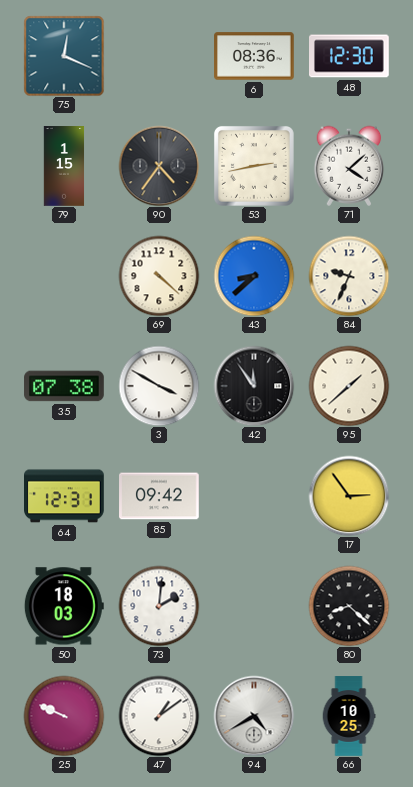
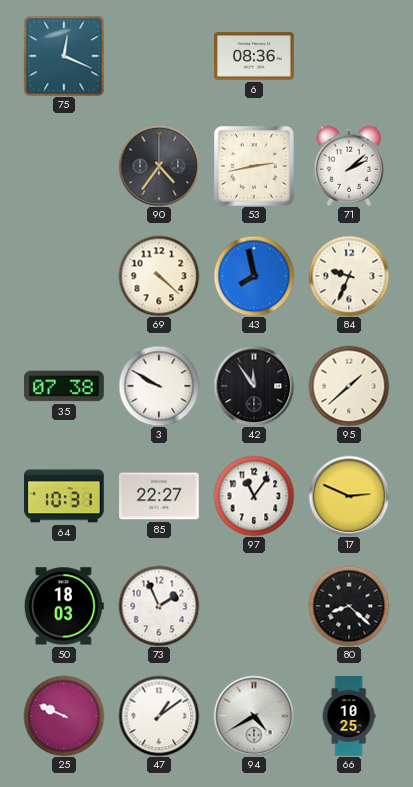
48: 12:30 -> none (349, 56)
79: 1:15 -> none (64, 166)
71: 4:08 -> 2:08 (349, 166)
43: 8:38 -> 7:58 (254, 276)
3: 3:50 -> 9:50 (159, 386)
64: 12:31 -> 10:31 (65, 496)
85: 09:42 -> 22:27 (159, 496)
97: none -> 11:06 (254, 496)
17: 2:54 -> 2:49 (349, 496)
73: 2:01 -> 1:56 (159, 606)
